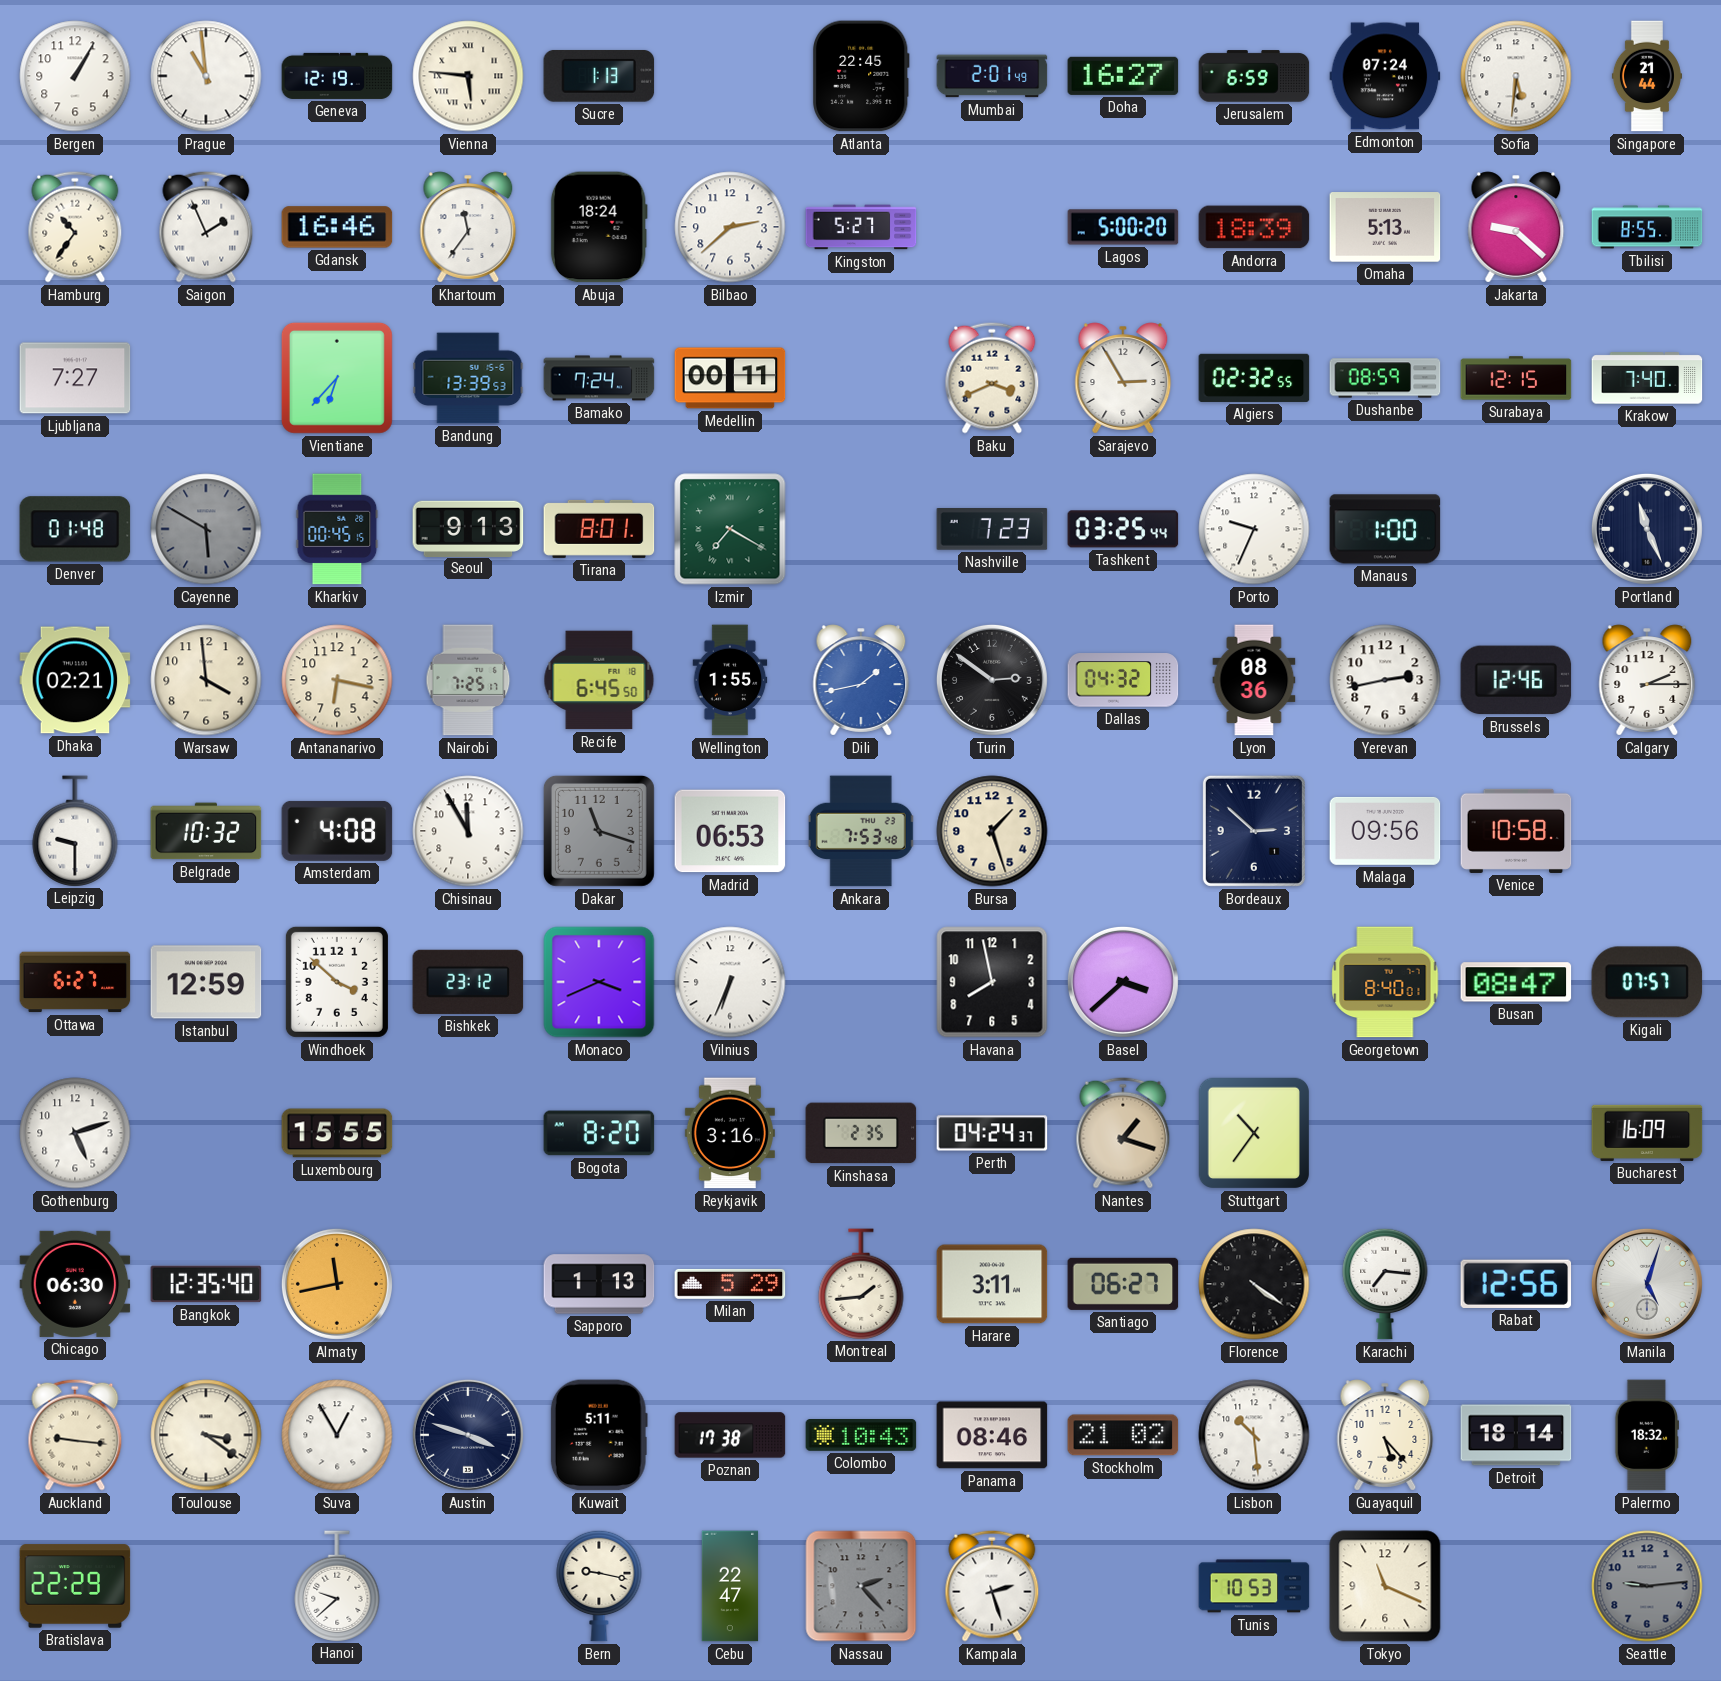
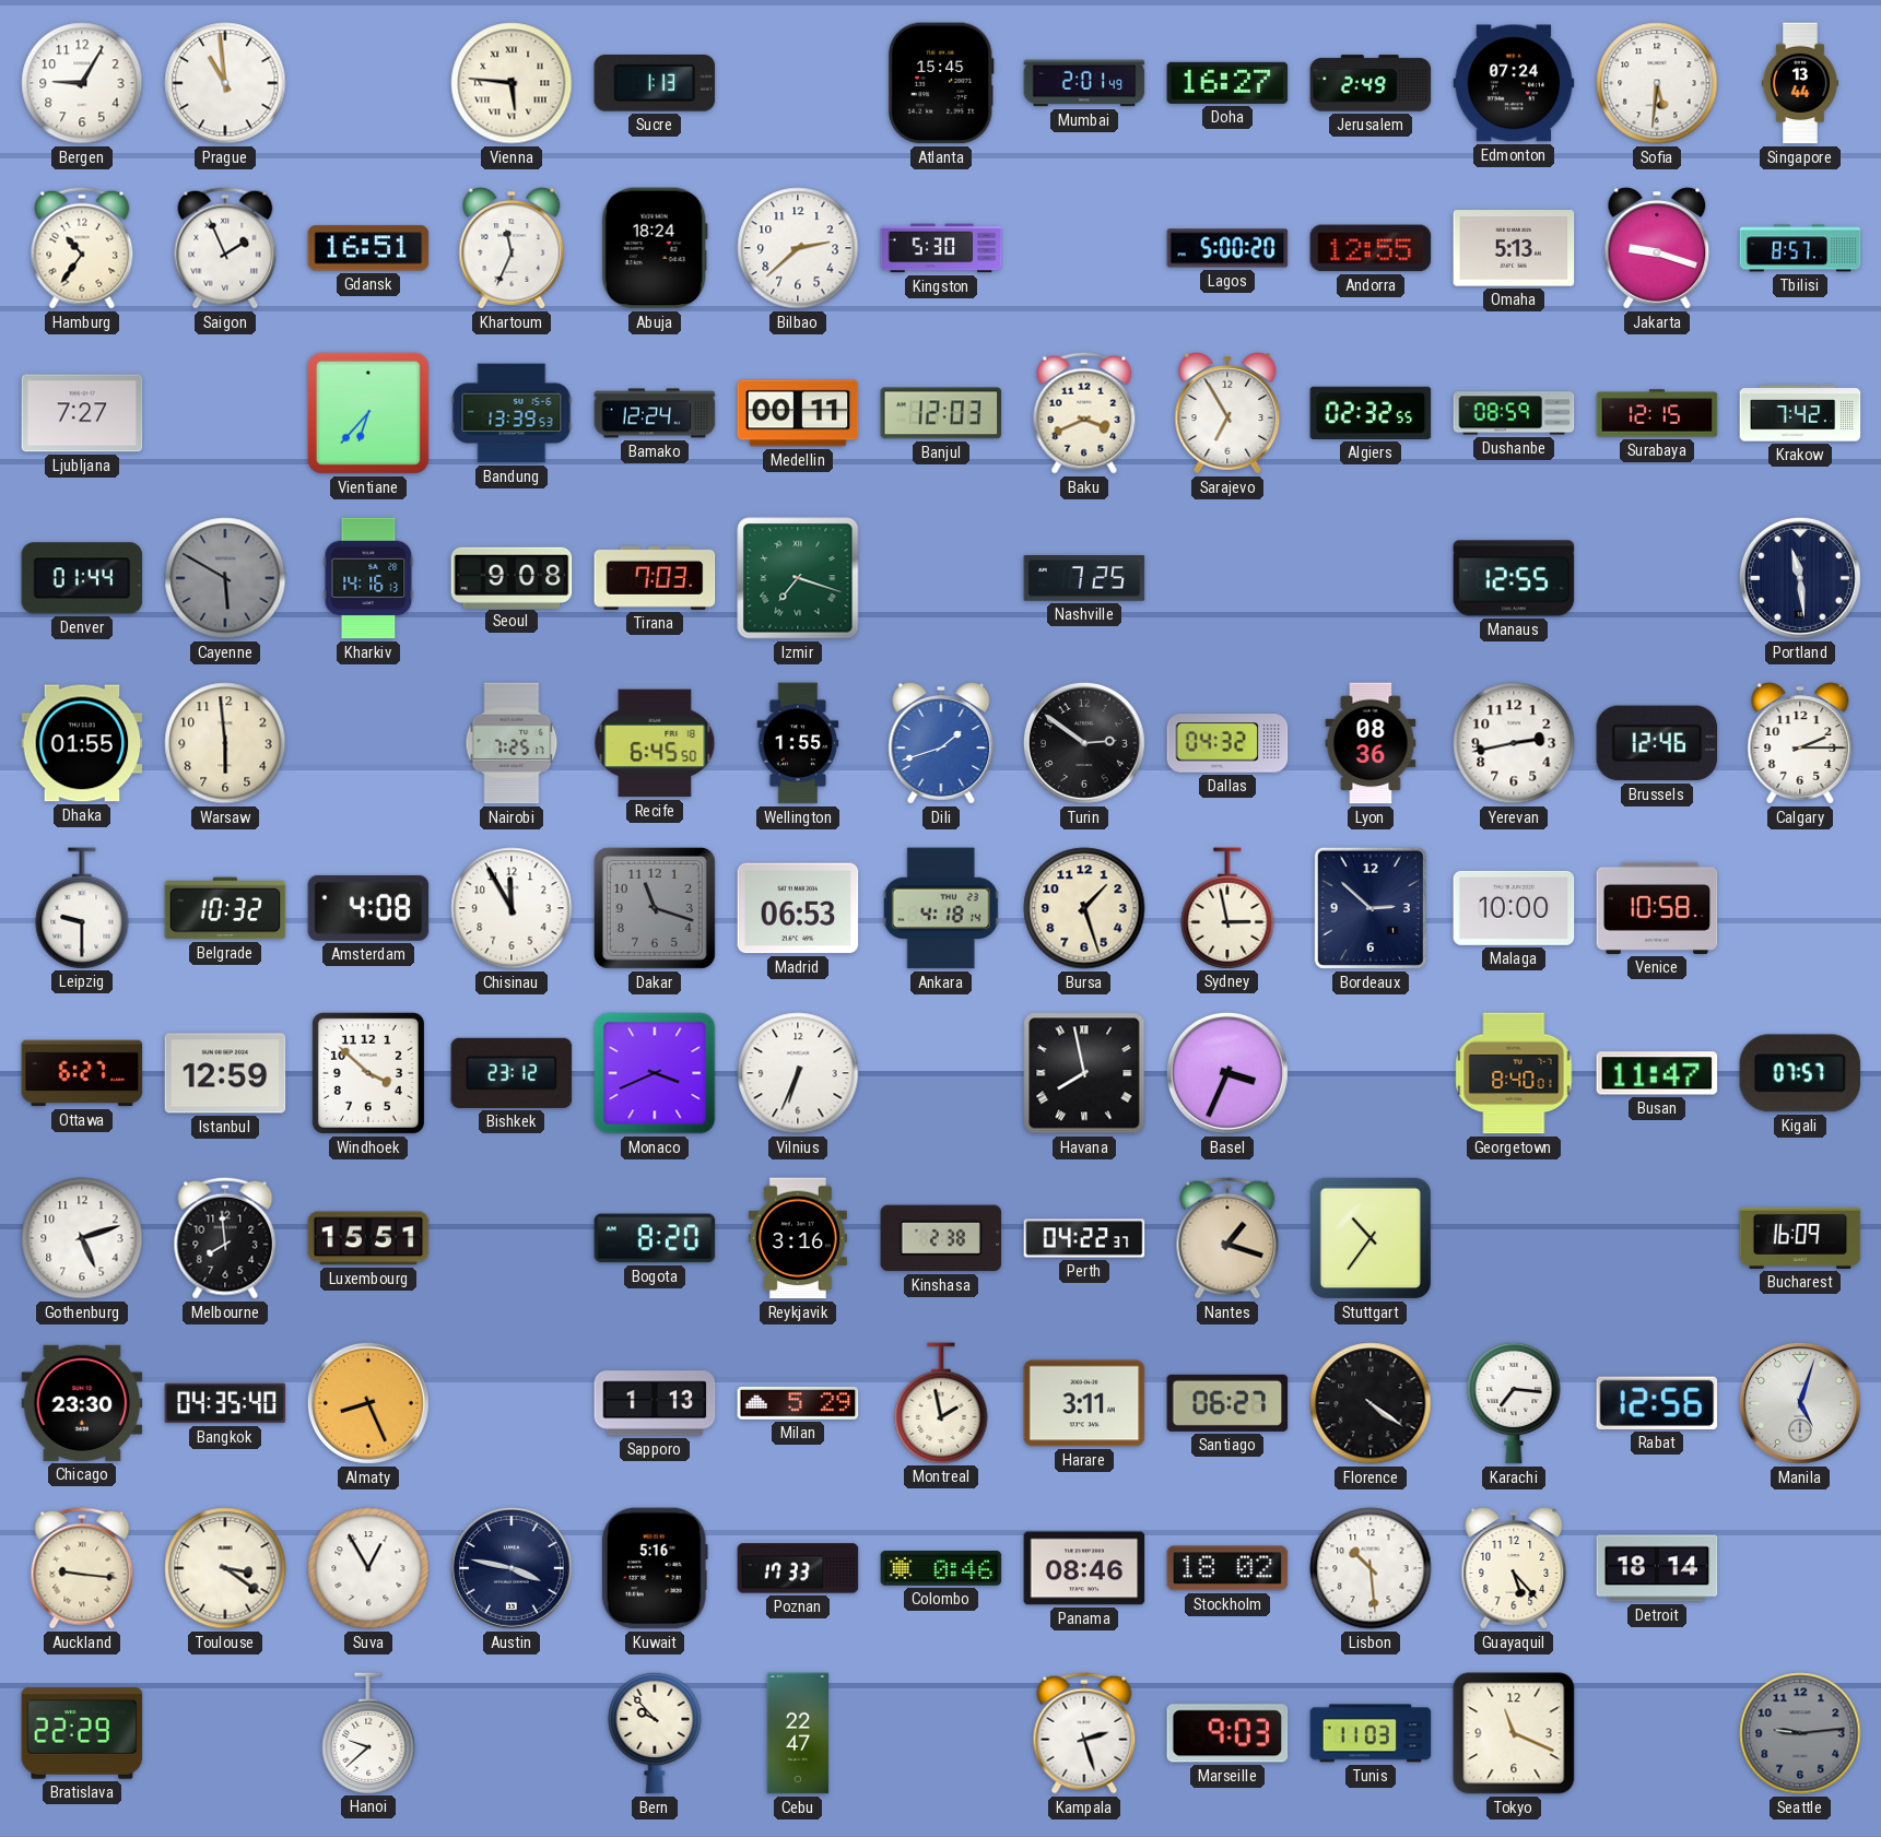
Bergen: 1:05 -> 9:05 (82, 83)
Geneva: 12:19 -> none (337, 76)
Atlanta: 22:45 -> 15:45 (941, 83)
Jerusalem: 6:59 -> 2:49 (1371, 83)
Singapore: 21:44 -> 13:44 (1800, 83)
Gdansk: 16:46 -> 16:51 (368, 248)
Khartoum: 11:36 -> 11:34 (512, 248)
Kingston: 5:27 -> 5:30 (941, 248)
Andorra: 18:39 -> 12:55 (1371, 248)
Jakarta: 9:22 -> 9:18 (1657, 248)
Tbilisi: 8:55 -> 8:57 (1800, 248)
Bamako: 7:24 -> 12:24 (655, 413)
Banjul: none -> 12:03 (941, 413)
Sarajevo: 2:55 -> 6:55 (1227, 413)
Krakow: 7:40 -> 7:42 (1800, 413)
Denver: 01:48 -> 01:44 (82, 578)
Kharkiv: 00:45 -> 14:16 (368, 578)
Seoul: 9:13 -> 9:08 (512, 577)
Tirana: 8:01 -> 7:03 (655, 578)
Izmir: 7:20 -> 7:18 (798, 578)
Nashville: 7:23 -> 7:25 (1084, 579)
Tashkent: 03:25 -> none (1123, 529)
Porto: 9:34 -> none (1254, 529)
Manaus: 1:00 -> 12:55 (1514, 578)
Portland: 11:26 -> 11:29 (1800, 578)
Dhaka: 02:21 -> 01:55 (82, 743)
Warsaw: 3:59 -> 5:59 (225, 743)
Antananarivo: 6:17 -> none (337, 680)
Dili: 1:43 -> 1:42 (941, 743)
Ankara: 7:53 -> 4:18 (941, 908)
Sydney: none -> 2:58 (1227, 908)
Malaga: 09:56 -> 10:00 (1514, 908)
Havana numerals: Arabic -> Roman (1084, 1073)
Basel: 3:38 -> 3:34 (1227, 1073)
Busan: 08:47 -> 11:47 (1657, 1073)
Melbourne: none -> 7:59 (225, 1238)
Luxembourg: 15:55 -> 15:51 (368, 1238)
Kinshasa: 2:35 -> 2:38 (941, 1238)
Perth: 04:24 -> 04:22 (1084, 1238)
Chicago: 06:30 -> 23:30 (82, 1403)
Bangkok: 12:35 -> 04:35 (225, 1403)
Almaty: 11:43 -> 8:26 (368, 1403)
Montreal: 1:44 -> 1:58 (941, 1403)
Austin: 3:48 -> 3:47 (512, 1568)
Kuwait: 5:11 -> 5:16 (655, 1568)
Poznan: 17:38 -> 17:33 (798, 1568)
Colombo: 10:43 -> 0:46 (941, 1569)
Stockholm: 21:02 -> 18:02 (1227, 1568)
Palermo: 18:32 -> none (1647, 1435)
Bern: 9:17 -> 9:53 (655, 1733)
Nassau: 2:23 -> none (861, 1586)
Marseille: none -> 9:03 (1227, 1733)
Tunis: 10:53 -> 11:03 (1371, 1733)
